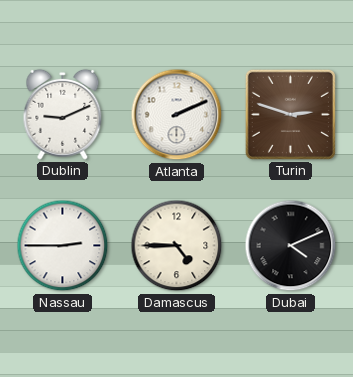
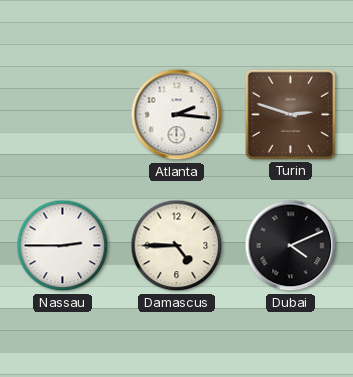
Dublin: 9:11 -> none (63, 114)
Atlanta: 2:11 -> 2:16 (177, 115)
